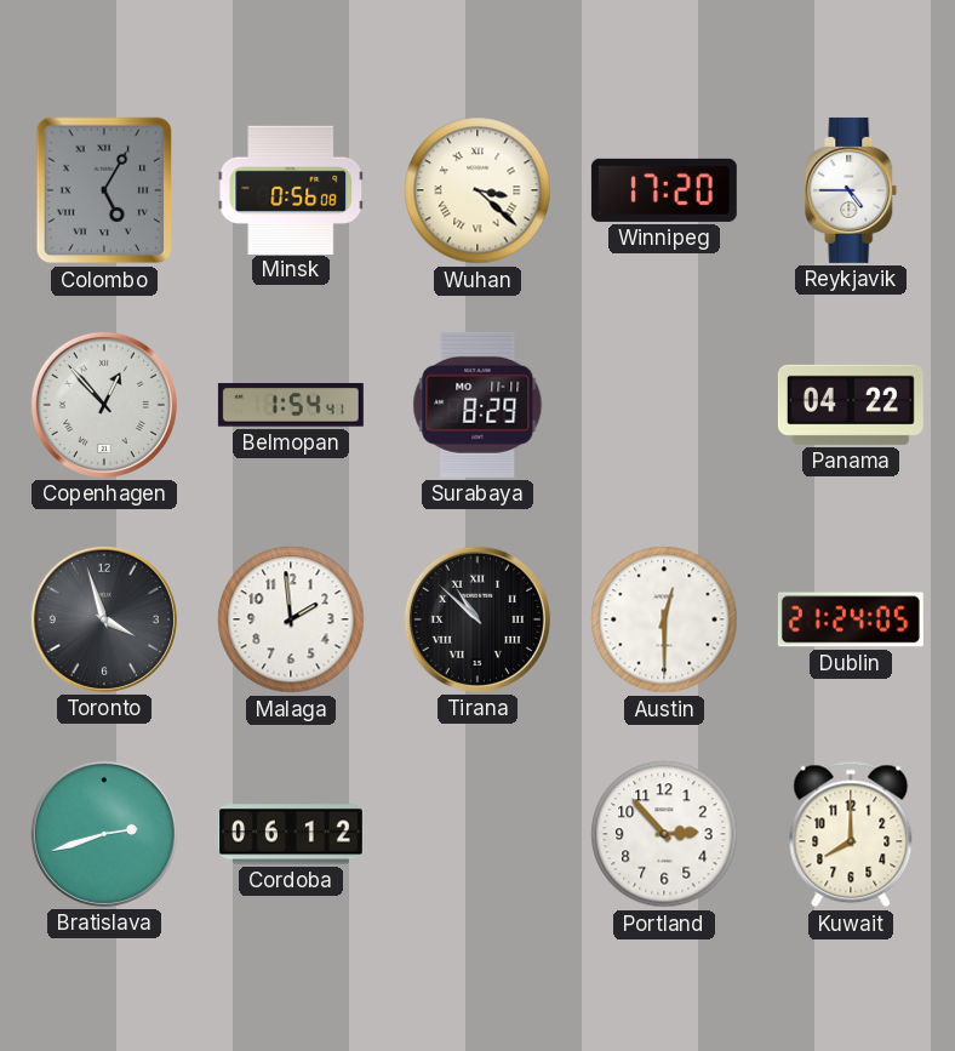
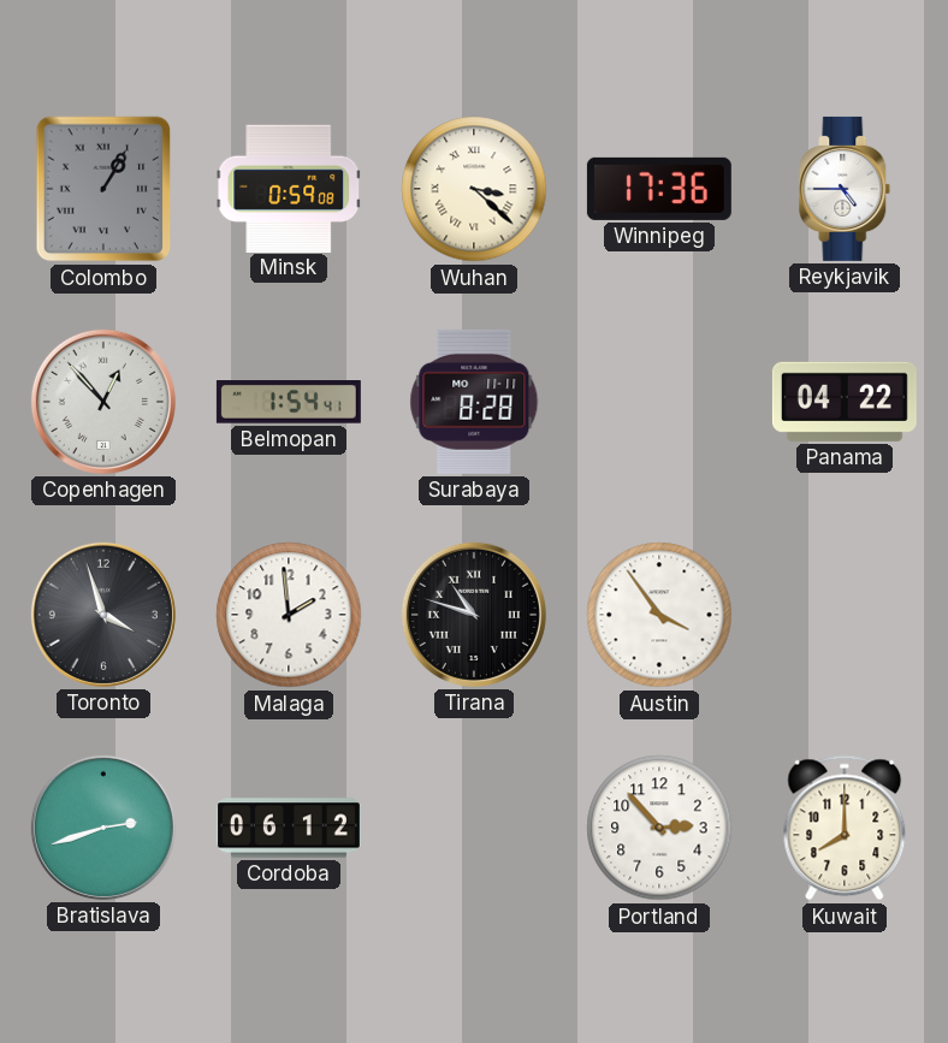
Colombo: 5:05 -> 1:05 (103, 189)
Minsk: 0:56 -> 0:59 (289, 188)
Winnipeg: 17:20 -> 17:36 (659, 189)
Surabaya: 8:29 -> 8:28 (474, 402)
Tirana: 10:52 -> 10:48 (474, 615)
Austin: 12:30 -> 3:54 (659, 615)
Dublin: 21:24 -> none (851, 619)
